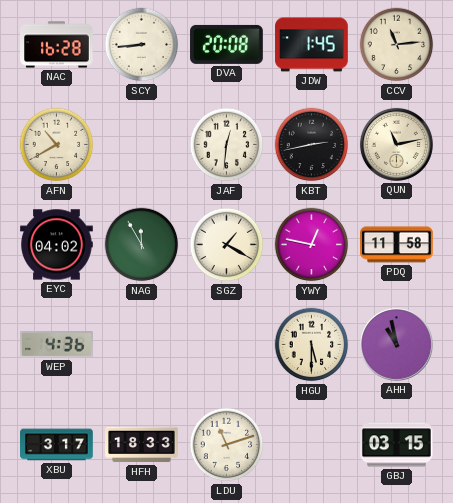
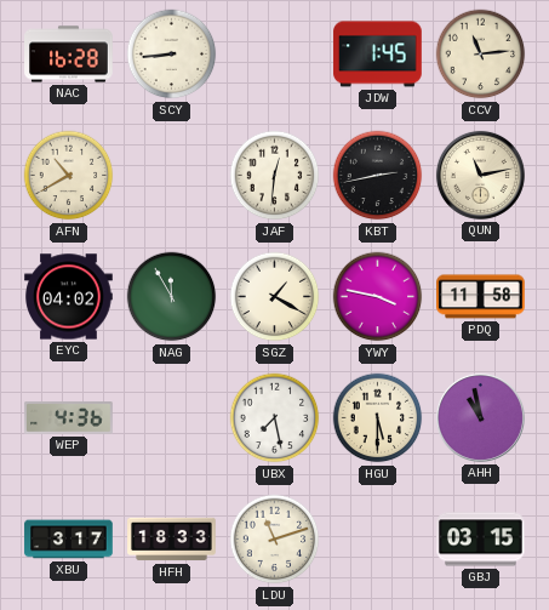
DVA: 20:08 -> none (227, 44)
YWY: 12:47 -> 3:47 (378, 297)
UBX: none -> 7:28 (275, 418)
